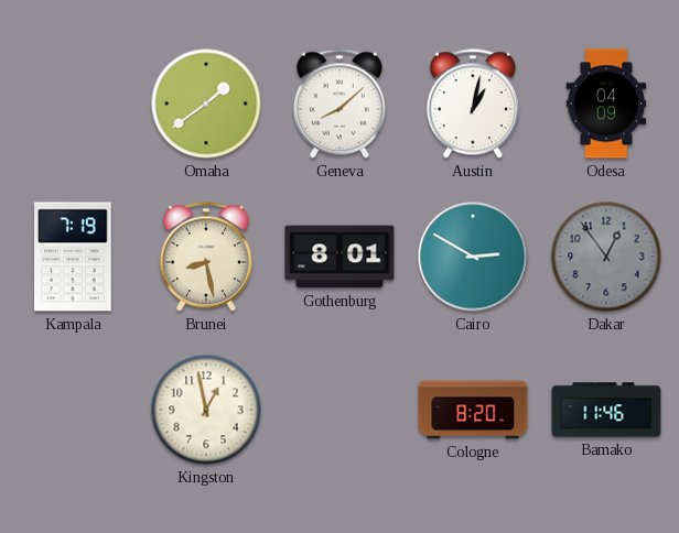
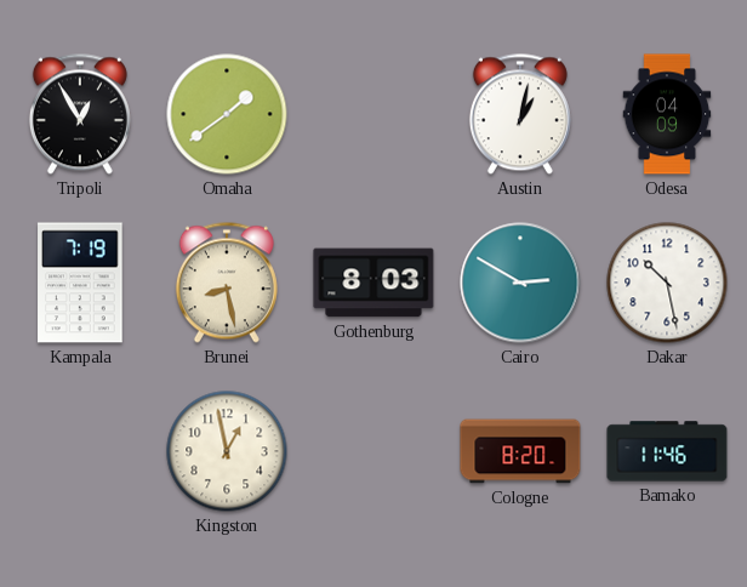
Tripoli: none -> 12:55 (80, 114)
Geneva: 8:08 -> none (339, 104)
Gothenburg: 8:01 -> 8:03 (373, 283)
Dakar: 12:54 -> 10:28 (667, 283)
Dakar dial: grey -> white (667, 283)
